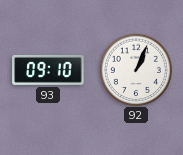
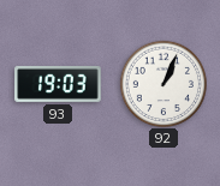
93: 09:10 -> 19:03 (58, 84)
